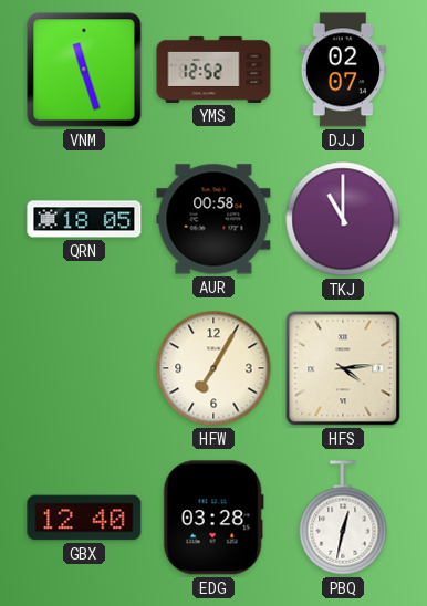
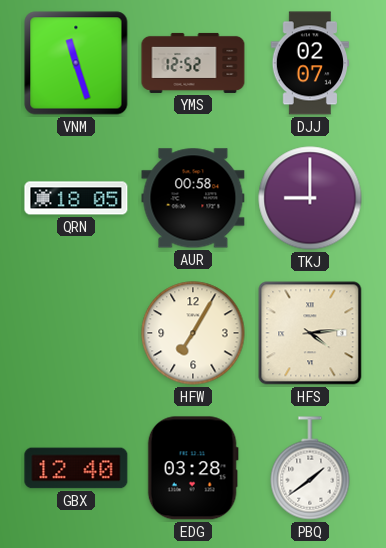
TKJ: 11:00 -> 9:00 (310, 198)
PBQ: 12:32 -> 1:39 (310, 468)
